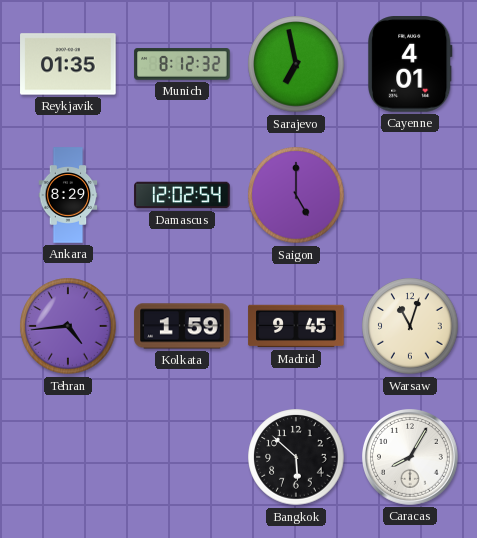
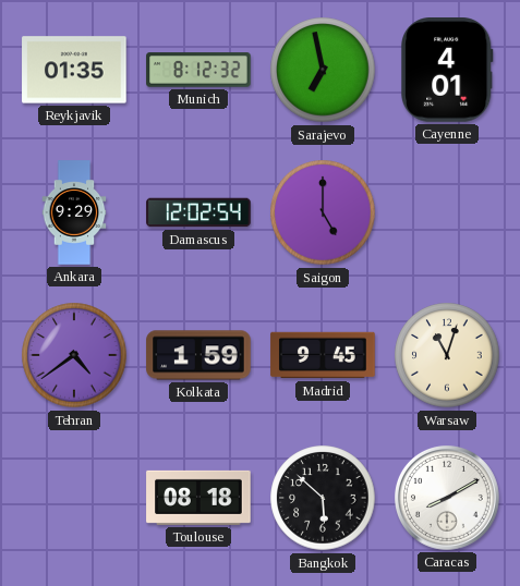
Ankara: 8:29 -> 9:29 (74, 212)
Tehran: 4:44 -> 4:39 (74, 355)
Toulouse: none -> 08:18 (198, 498)
Caracas: 8:05 -> 8:10 (448, 499)
